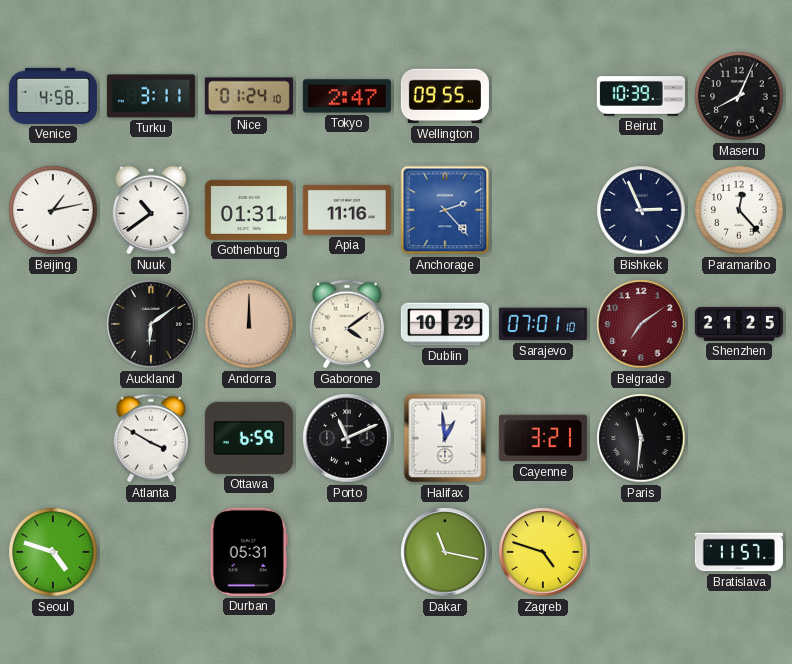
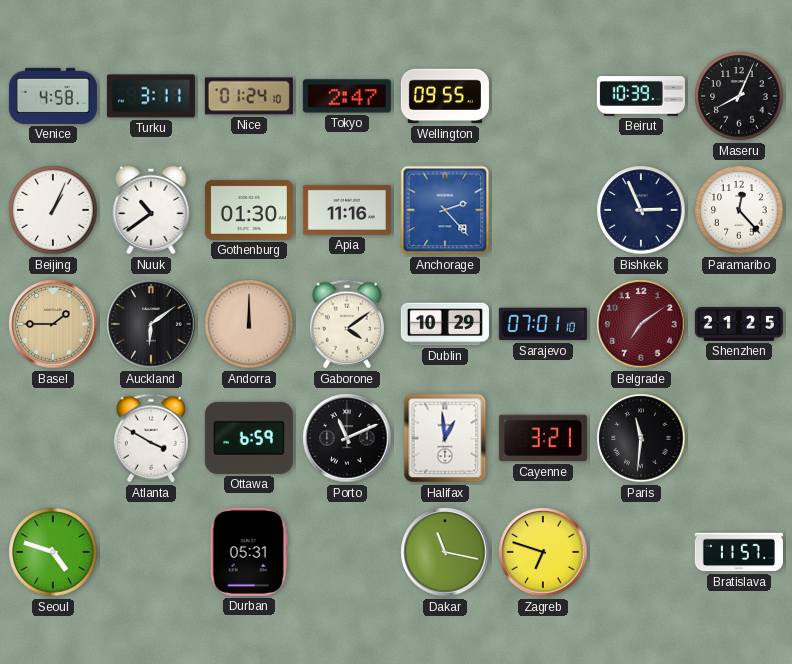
Beijing: 1:13 -> 1:04 (53, 210)
Gothenburg: 01:31 -> 01:30 (249, 210)
Basel: none -> 1:45 (53, 324)
Zagreb: 4:48 -> 6:48 (543, 552)
